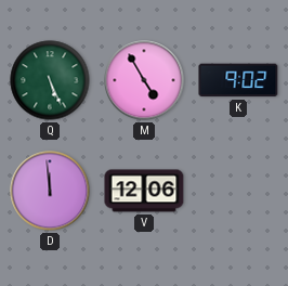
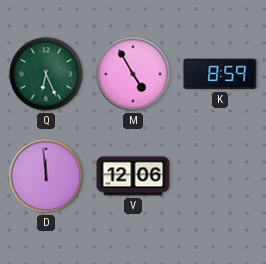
Q: 5:26 -> 6:26 (46, 74)
K: 9:02 -> 8:59 (220, 74)
